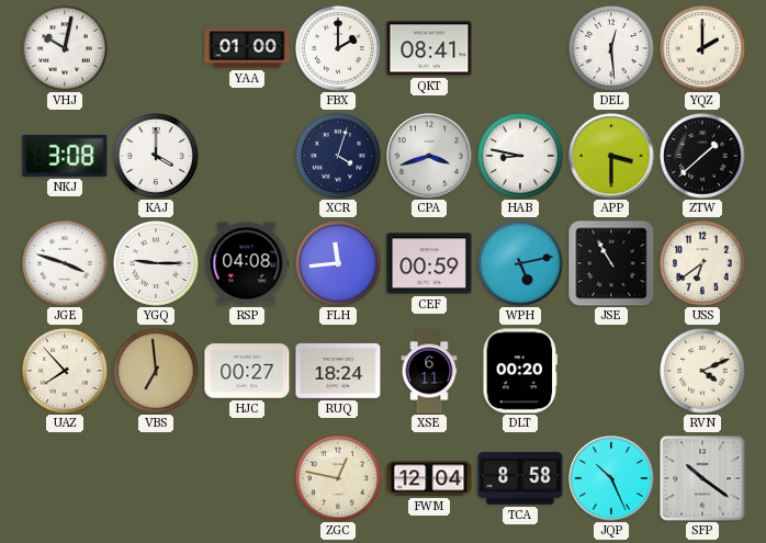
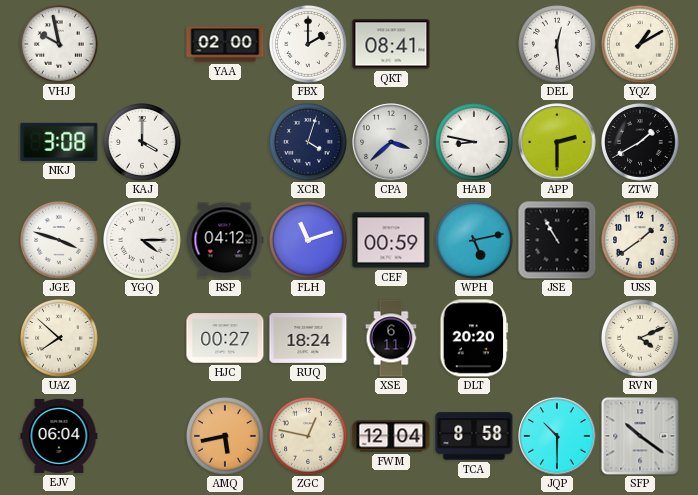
VHJ: 10:02 -> 9:58 (60, 45)
YAA: 01:00 -> 02:00 (225, 44)
YQZ: 2:00 -> 1:10 (641, 45)
CPA: 3:42 -> 3:38 (391, 142)
APP: 3:30 -> 2:30 (557, 142)
ZTW: 1:38 -> 1:40 (641, 143)
YGQ: 9:15 -> 4:15 (143, 241)
RSP: 04:08 -> 04:12 (225, 240)
FLH: 11:44 -> 11:12 (309, 241)
USS: 6:39 -> 1:39 (641, 241)
UAZ: 7:53 -> 7:52 (60, 339)
VBS: 6:59 -> none (157, 372)
DLT: 00:20 -> 20:20 (474, 338)
EJV: none -> 06:04 (59, 436)
AMQ: none -> 5:43 (226, 437)
JQP: 10:26 -> 10:30 (557, 436)
